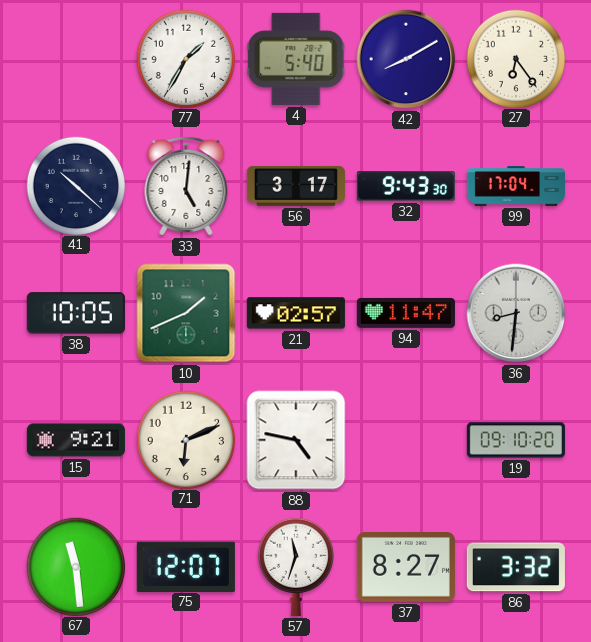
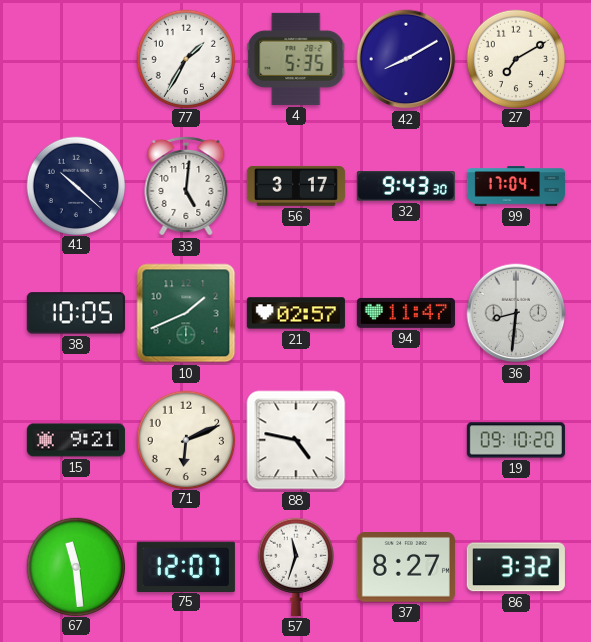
4: 5:40 -> 5:35 (296, 59)
27: 6:24 -> 7:10 (515, 58)
